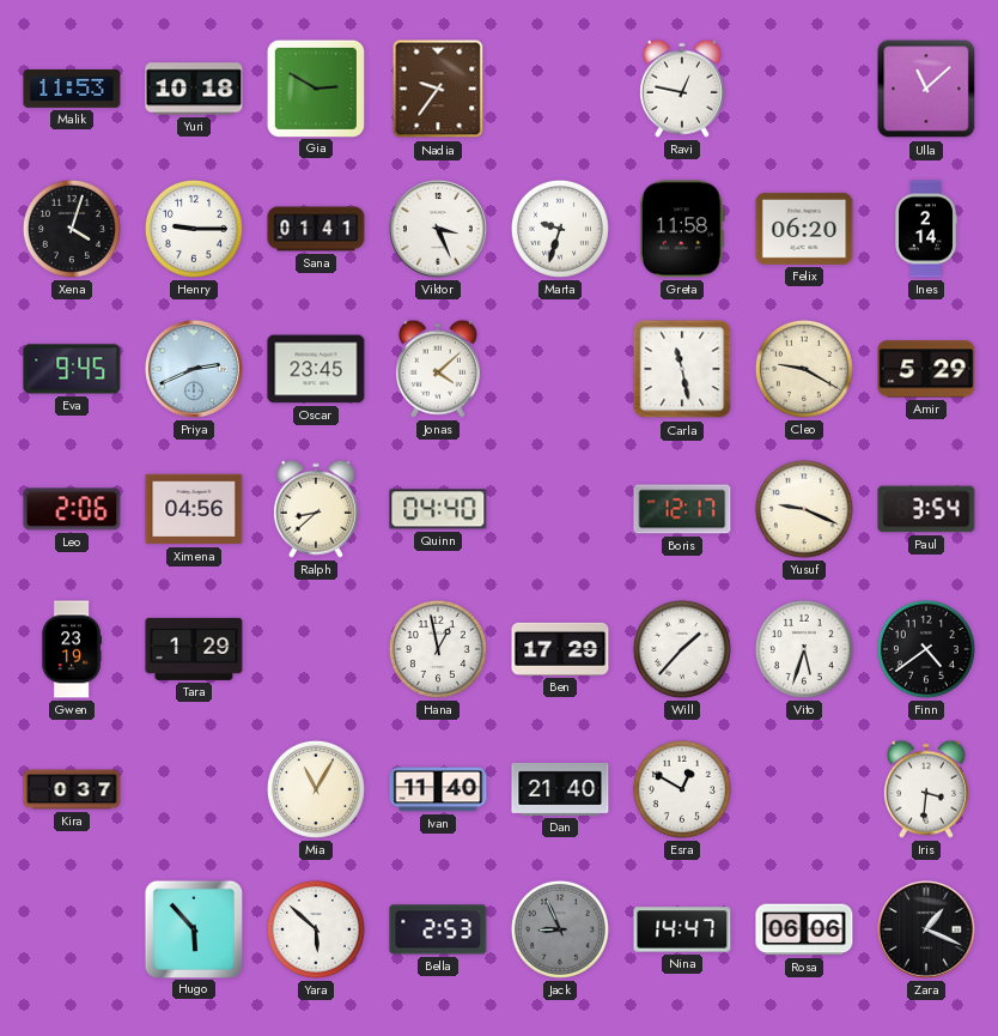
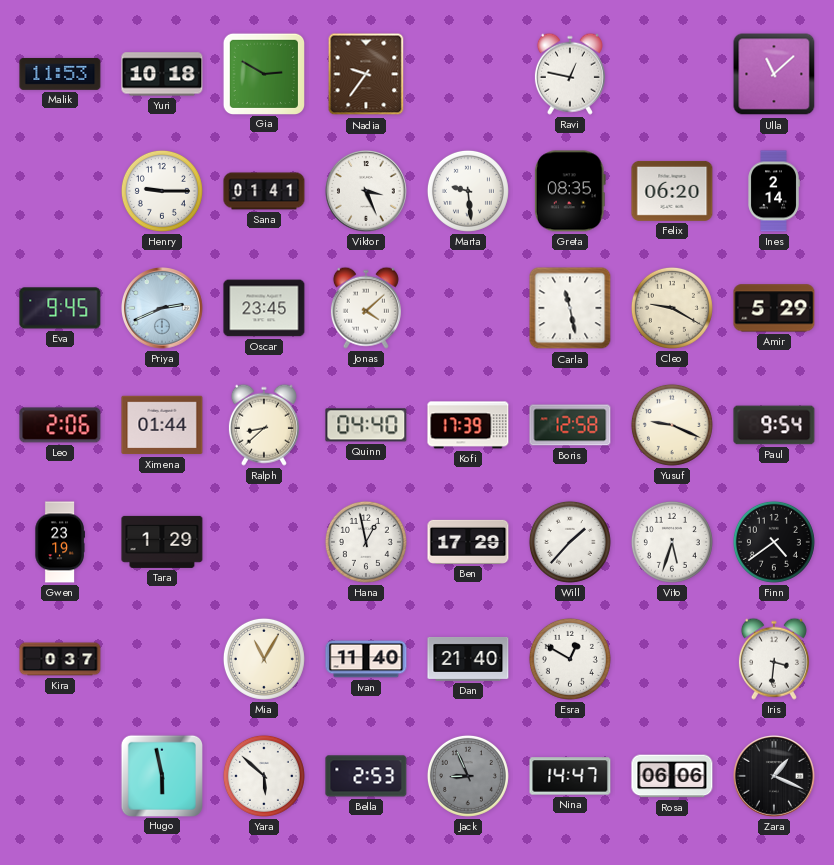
Xena: 4:03 -> none (72, 229)
Marta: 9:33 -> 9:29 (468, 191)
Greta: 11:58 -> 08:35 (570, 191)
Ximena: 04:56 -> 01:44 (162, 425)
Kofi: none -> 17:39 (468, 425)
Boris: 12:17 -> 12:58 (570, 425)
Paul: 3:54 -> 9:54 (774, 425)
Hugo: 5:53 -> 5:58 (161, 775)
